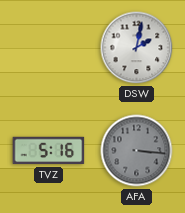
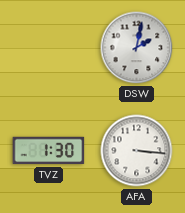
TVZ: 5:16 -> 1:30 (49, 151)
AFA dial: grey -> white (137, 151)
